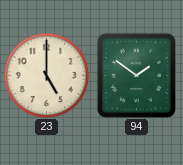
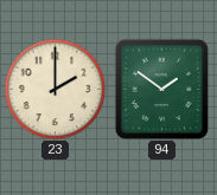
23: 5:00 -> 2:00 (55, 89)
